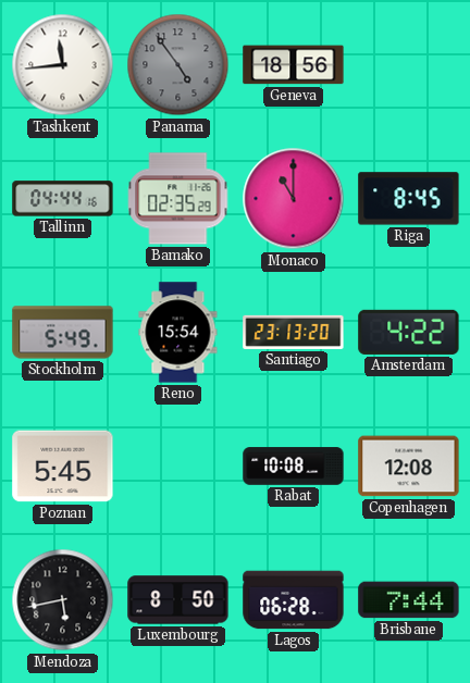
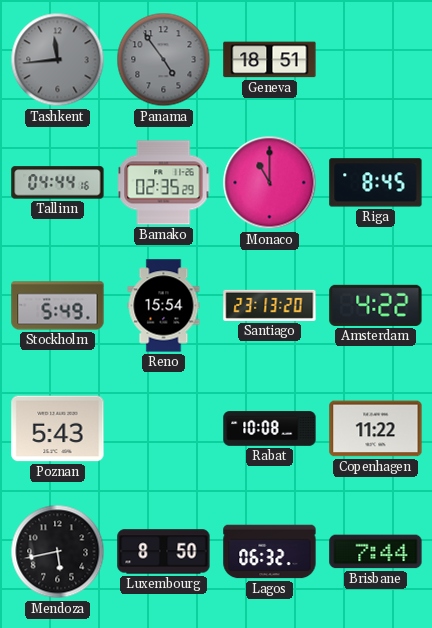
Tashkent dial: white -> grey (58, 60)
Geneva: 18:56 -> 18:51 (270, 60)
Poznan: 5:45 -> 5:43 (58, 429)
Copenhagen: 12:08 -> 11:22 (376, 429)
Lagos: 06:28 -> 06:32 (270, 552)
